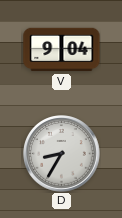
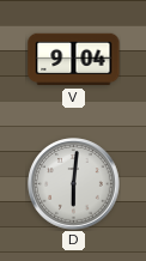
D: 8:35 -> 6:01 (74, 184)
